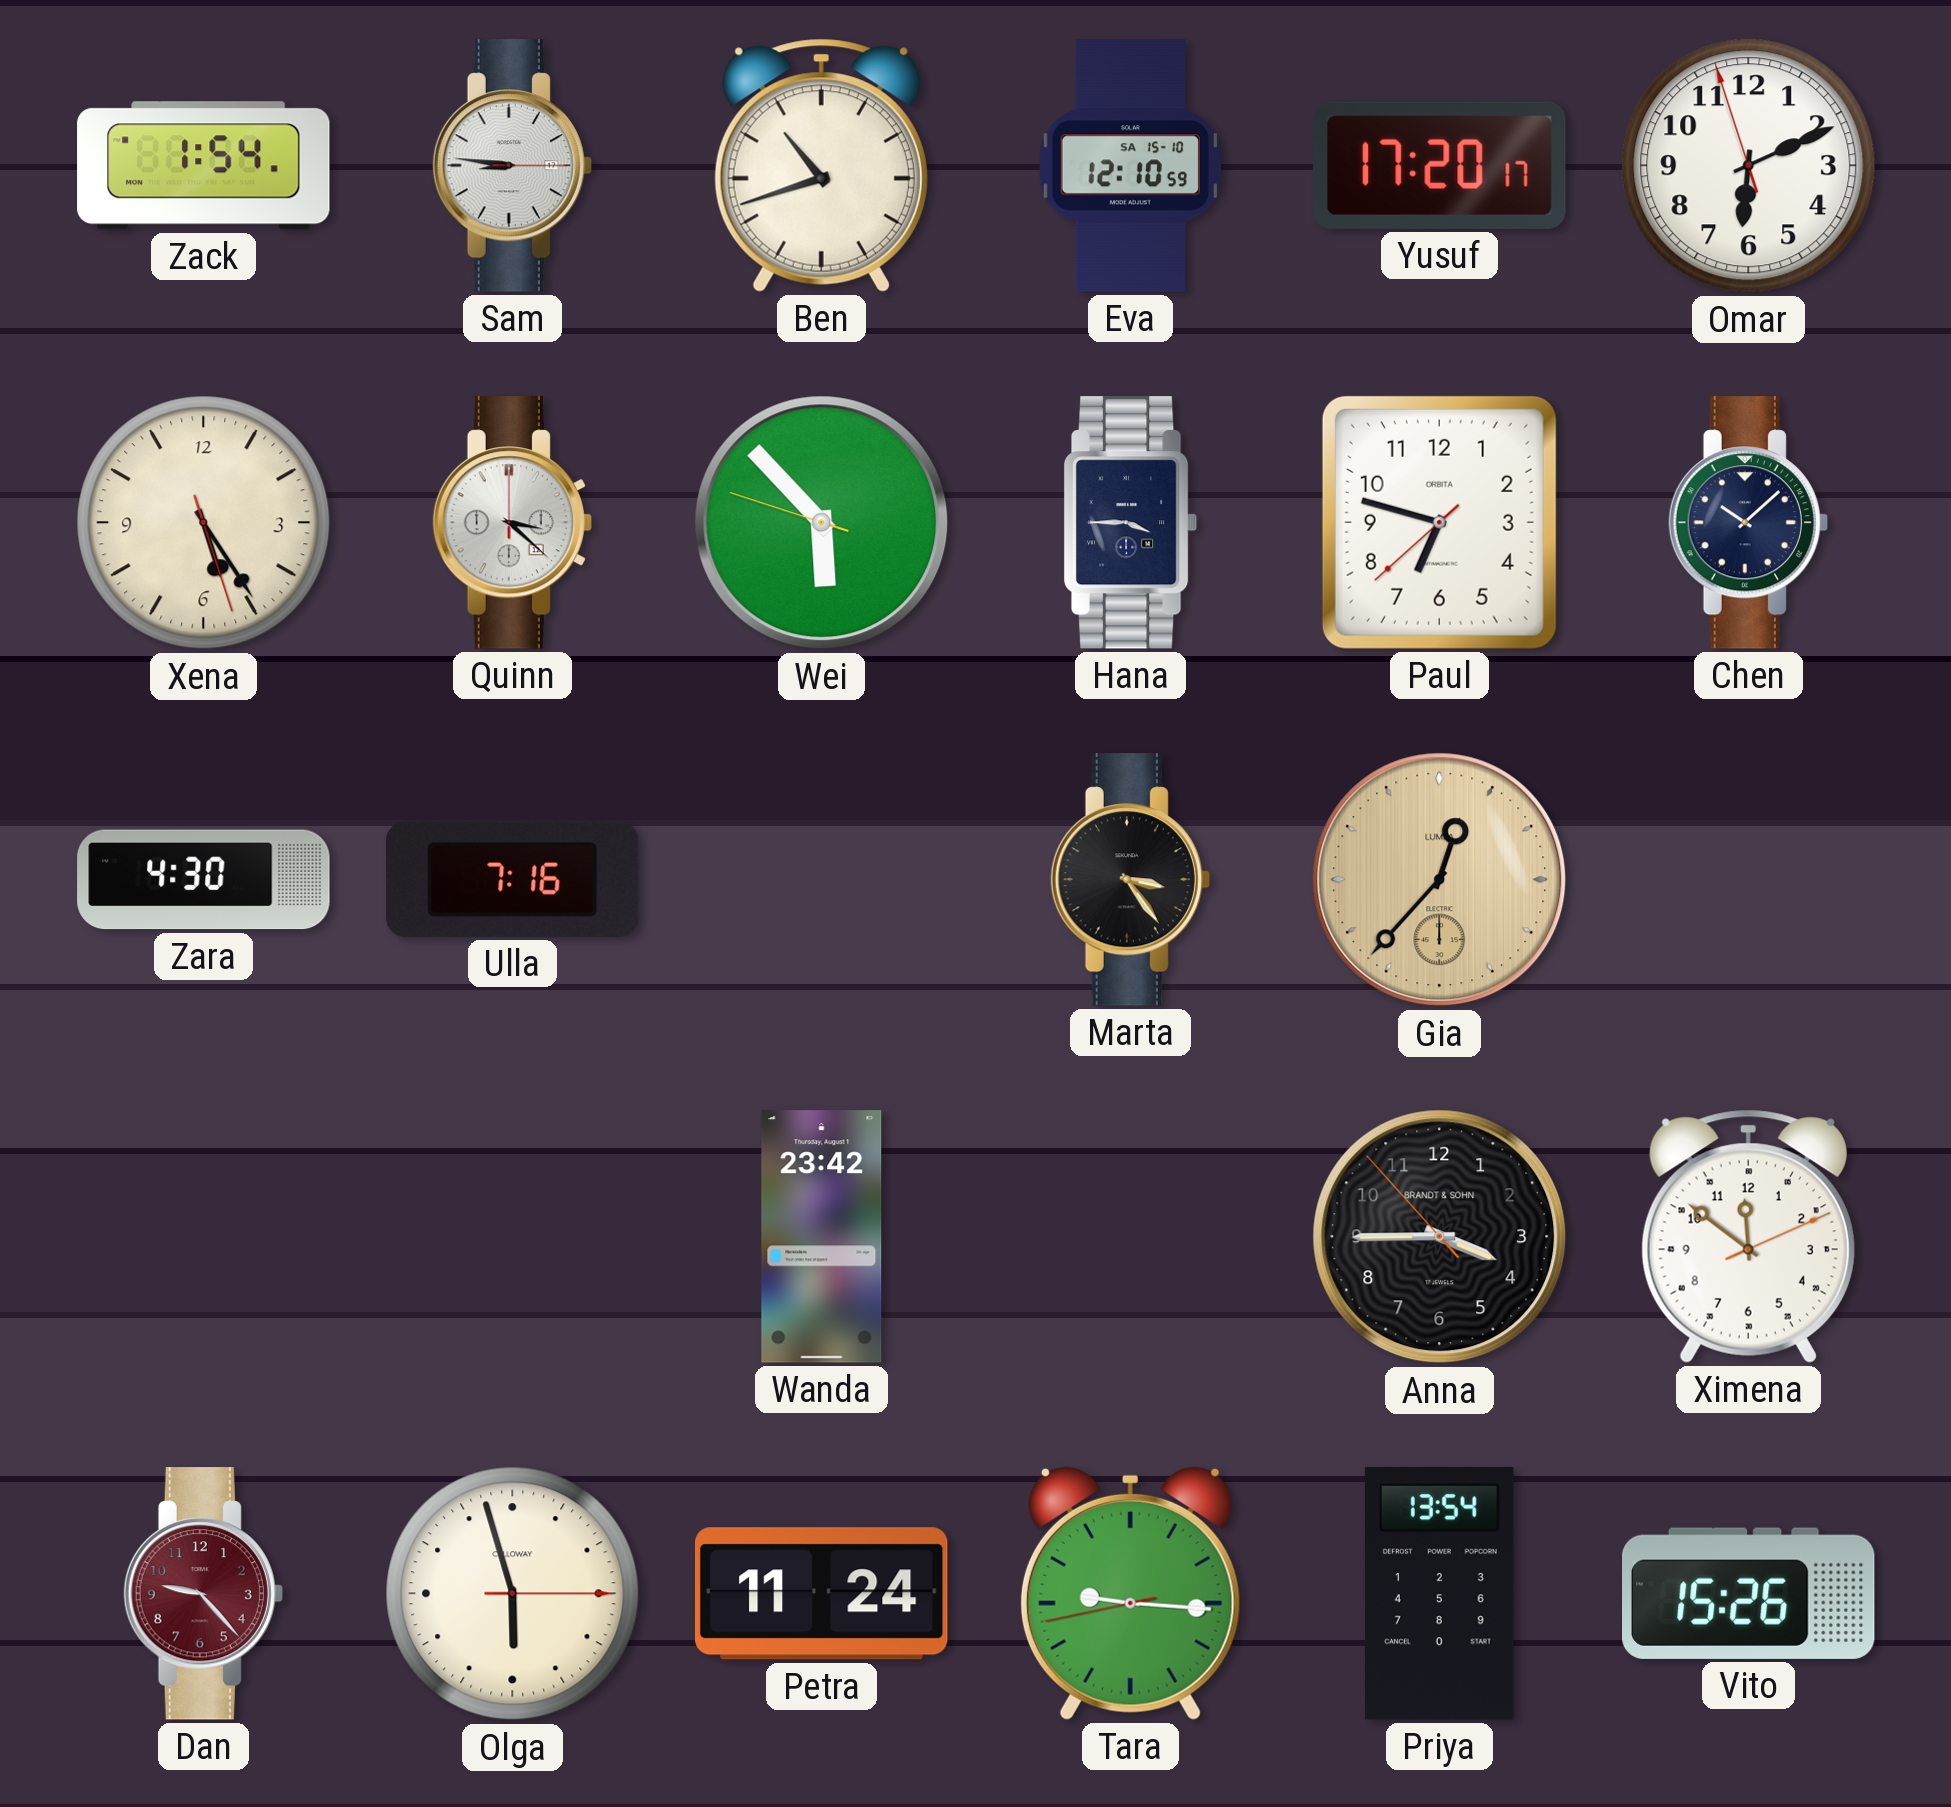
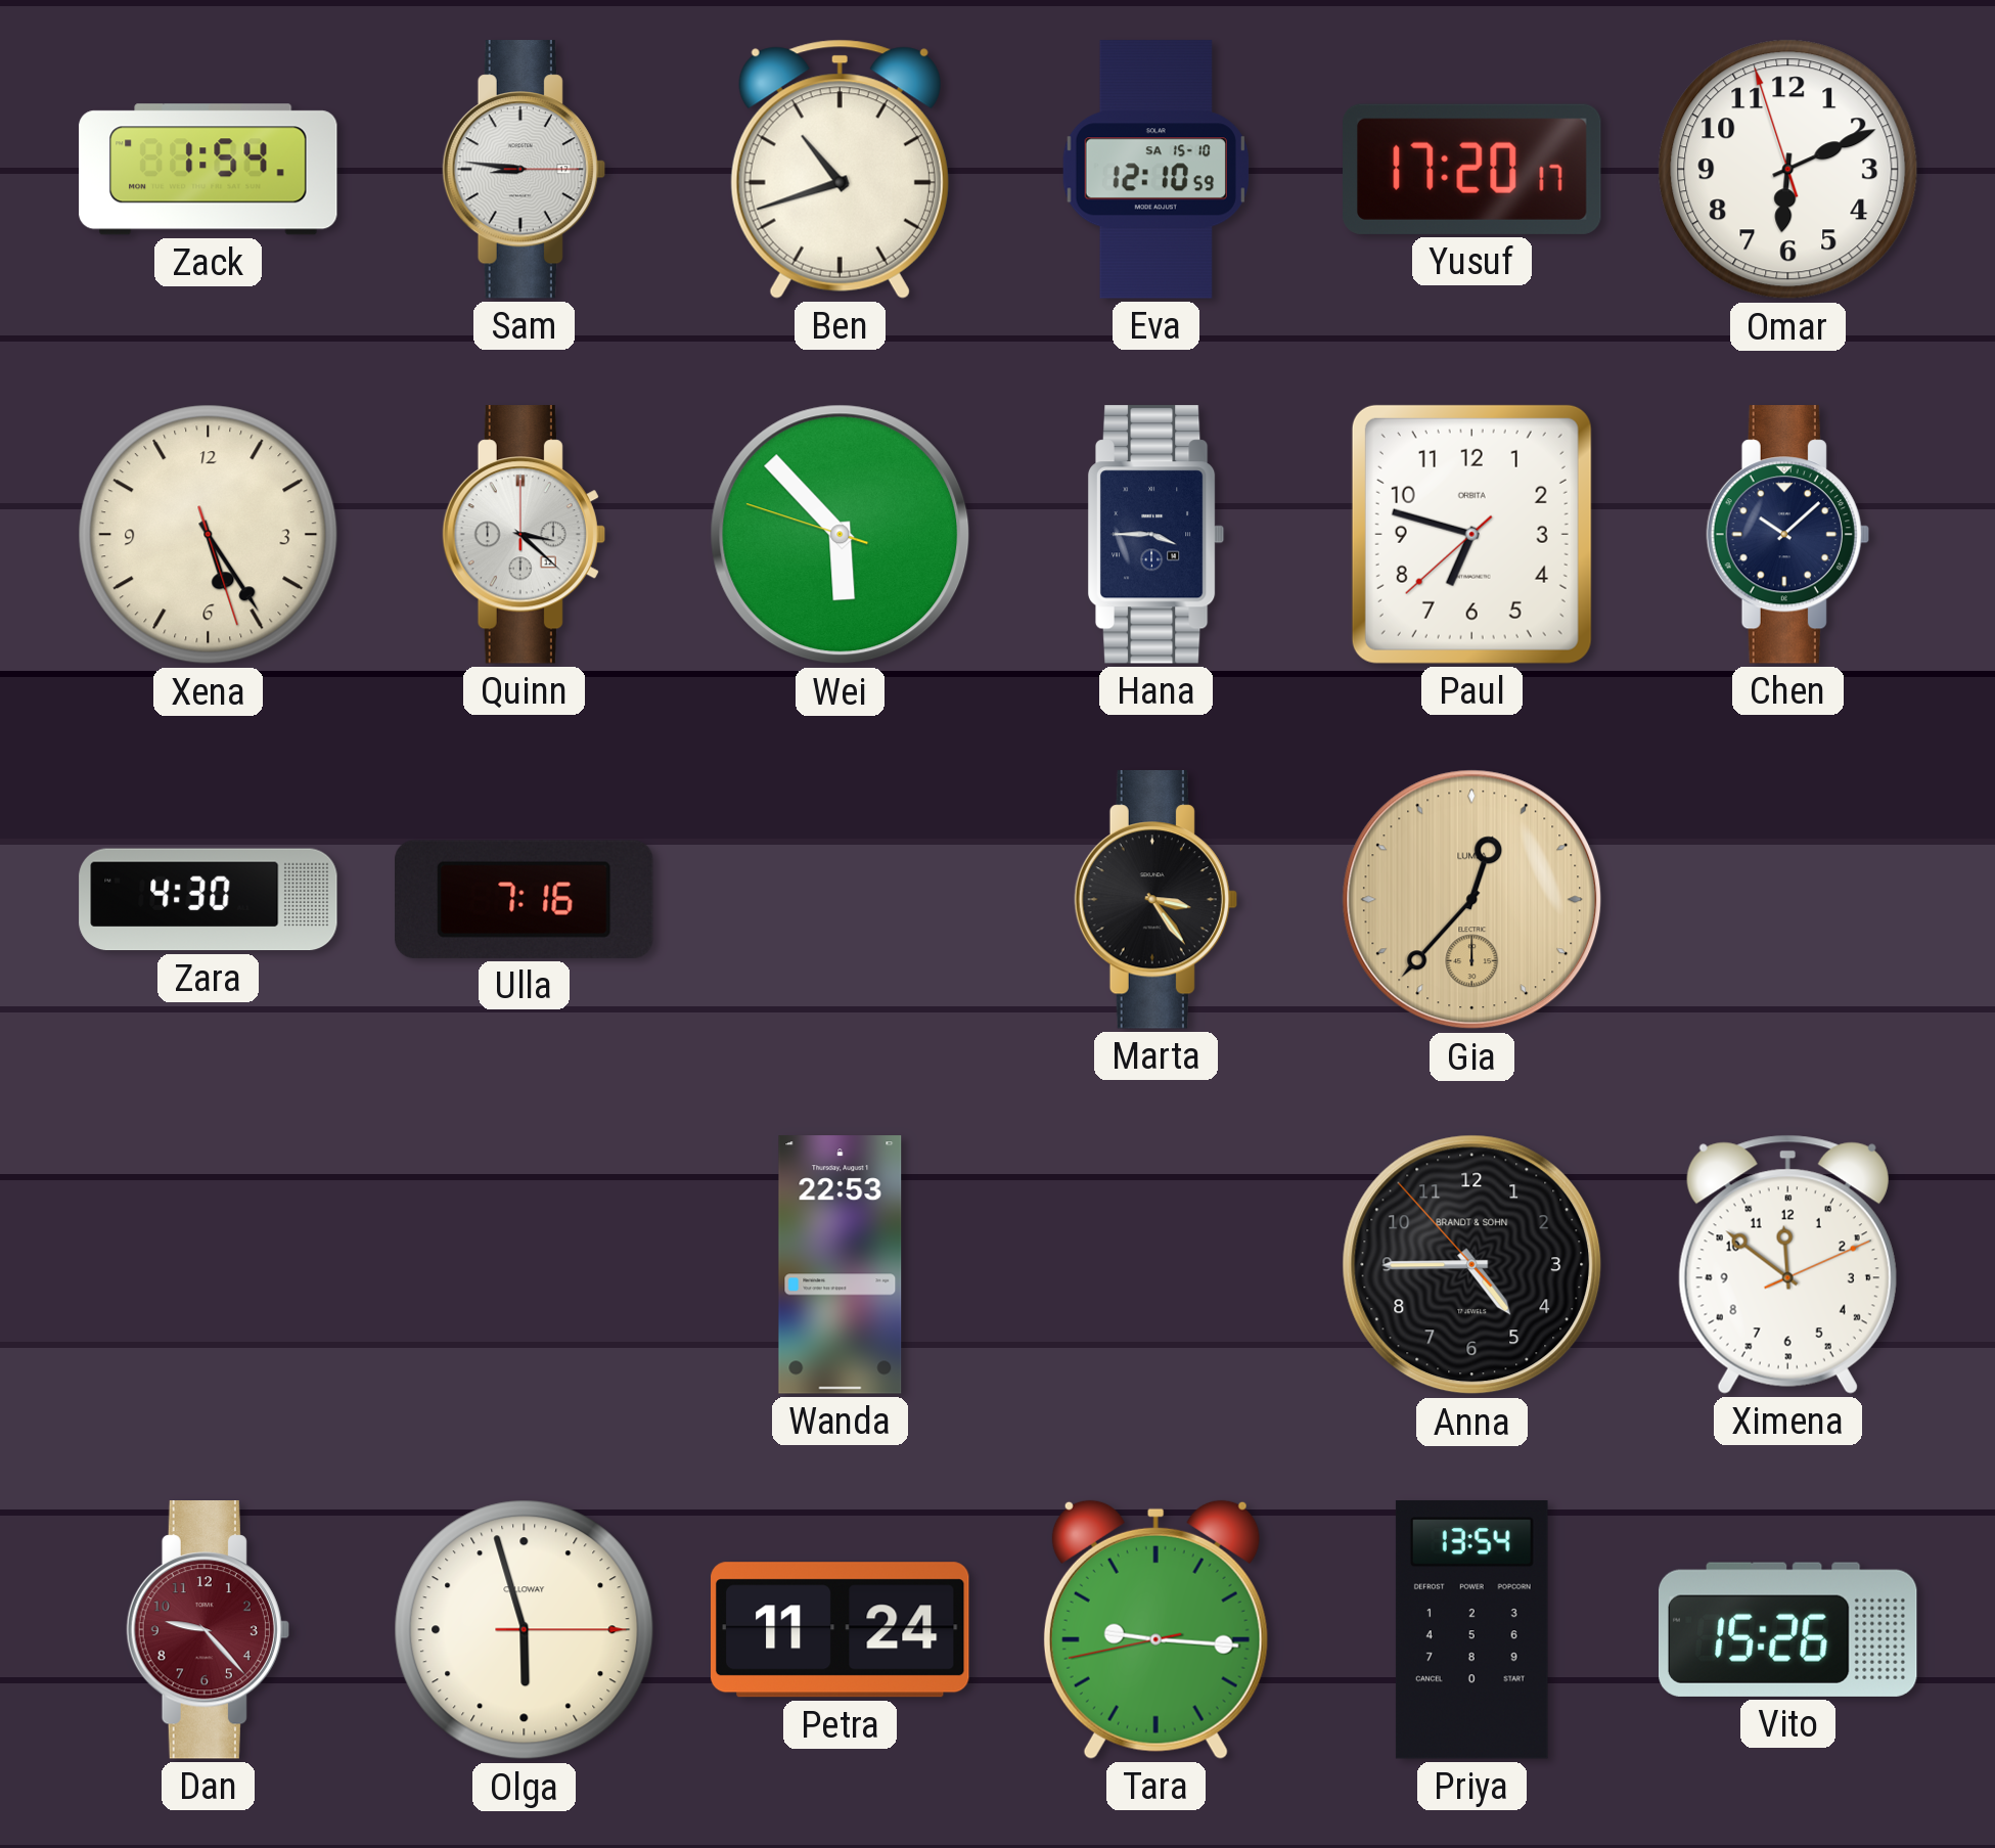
Wanda: 23:42 -> 22:53 (841, 1265)
Anna: 3:44 -> 4:44 (1472, 1265)
